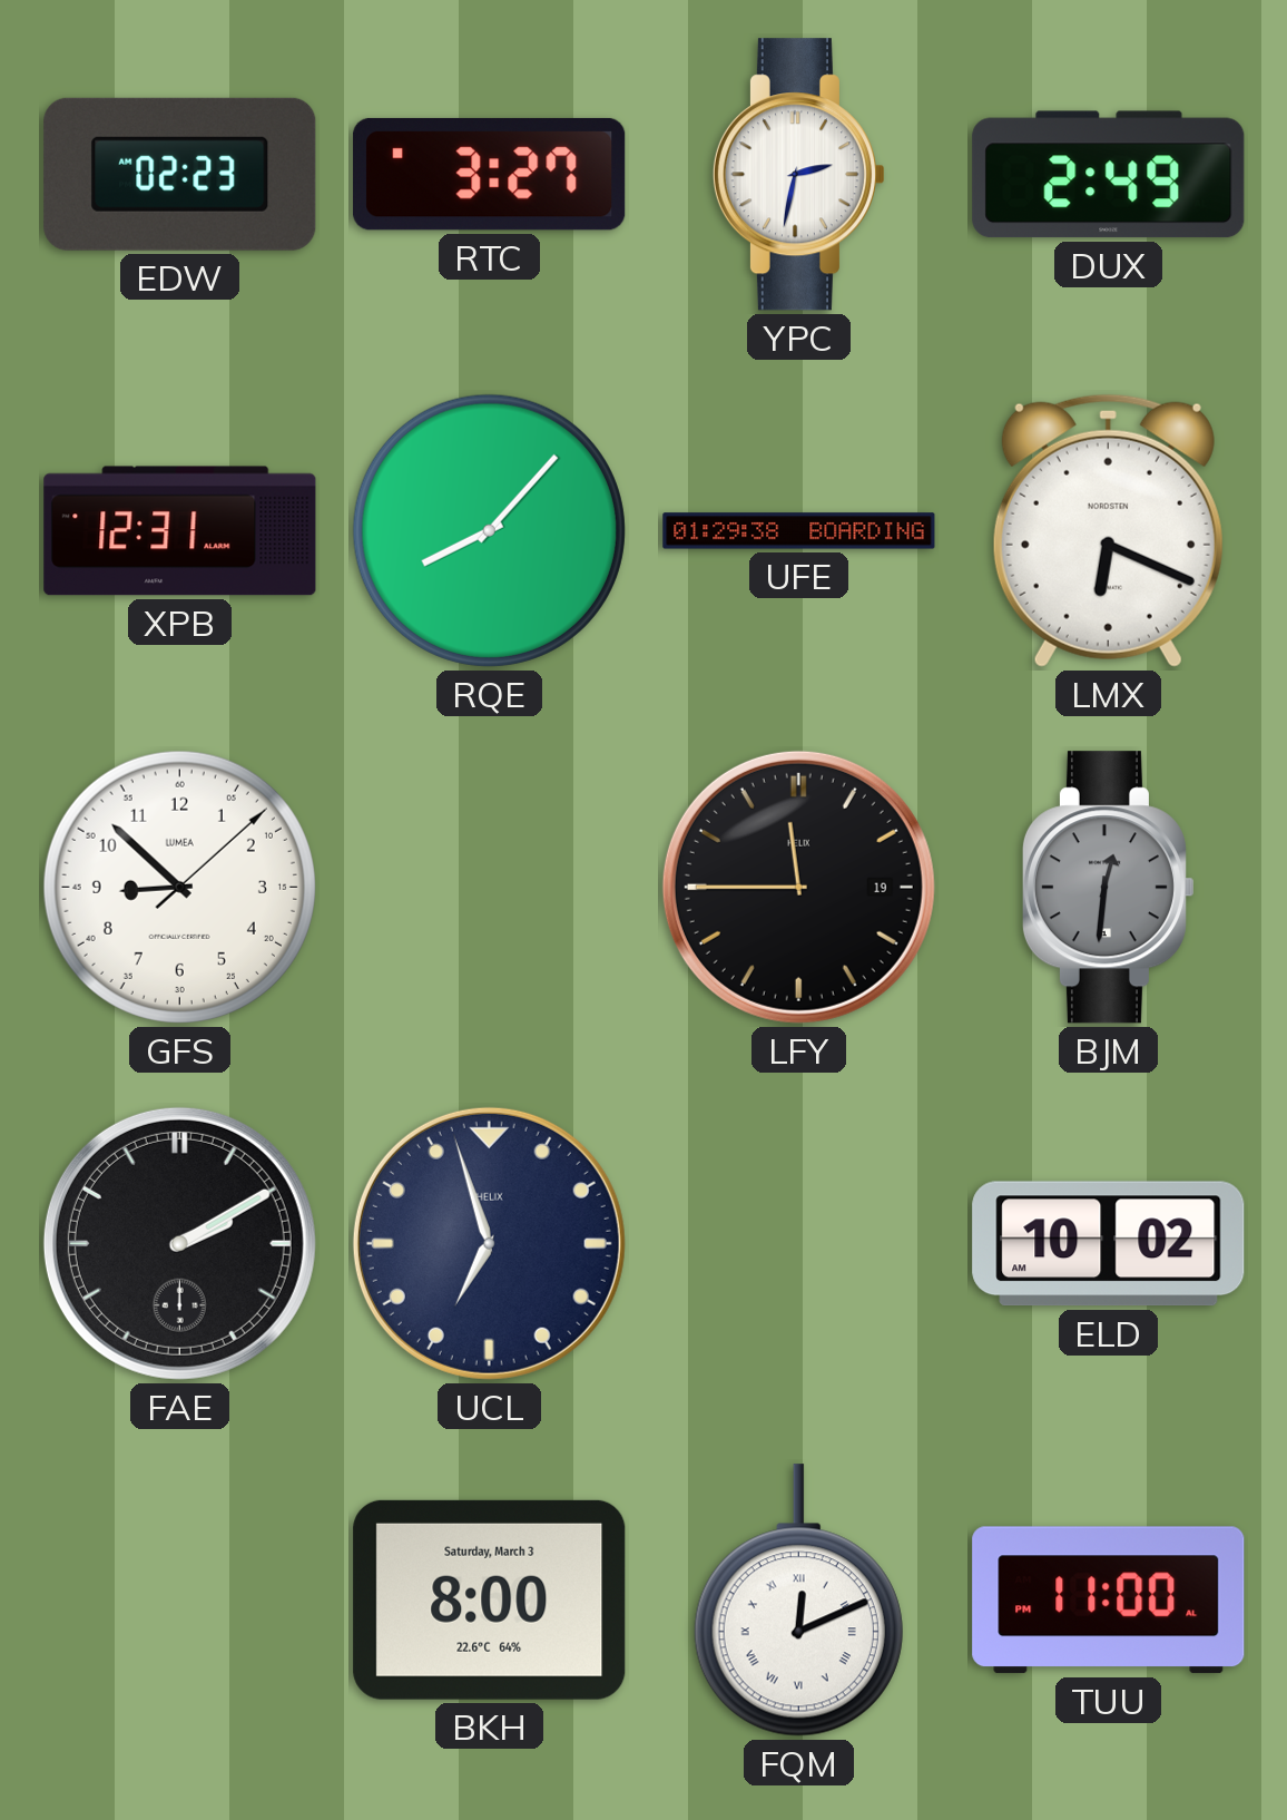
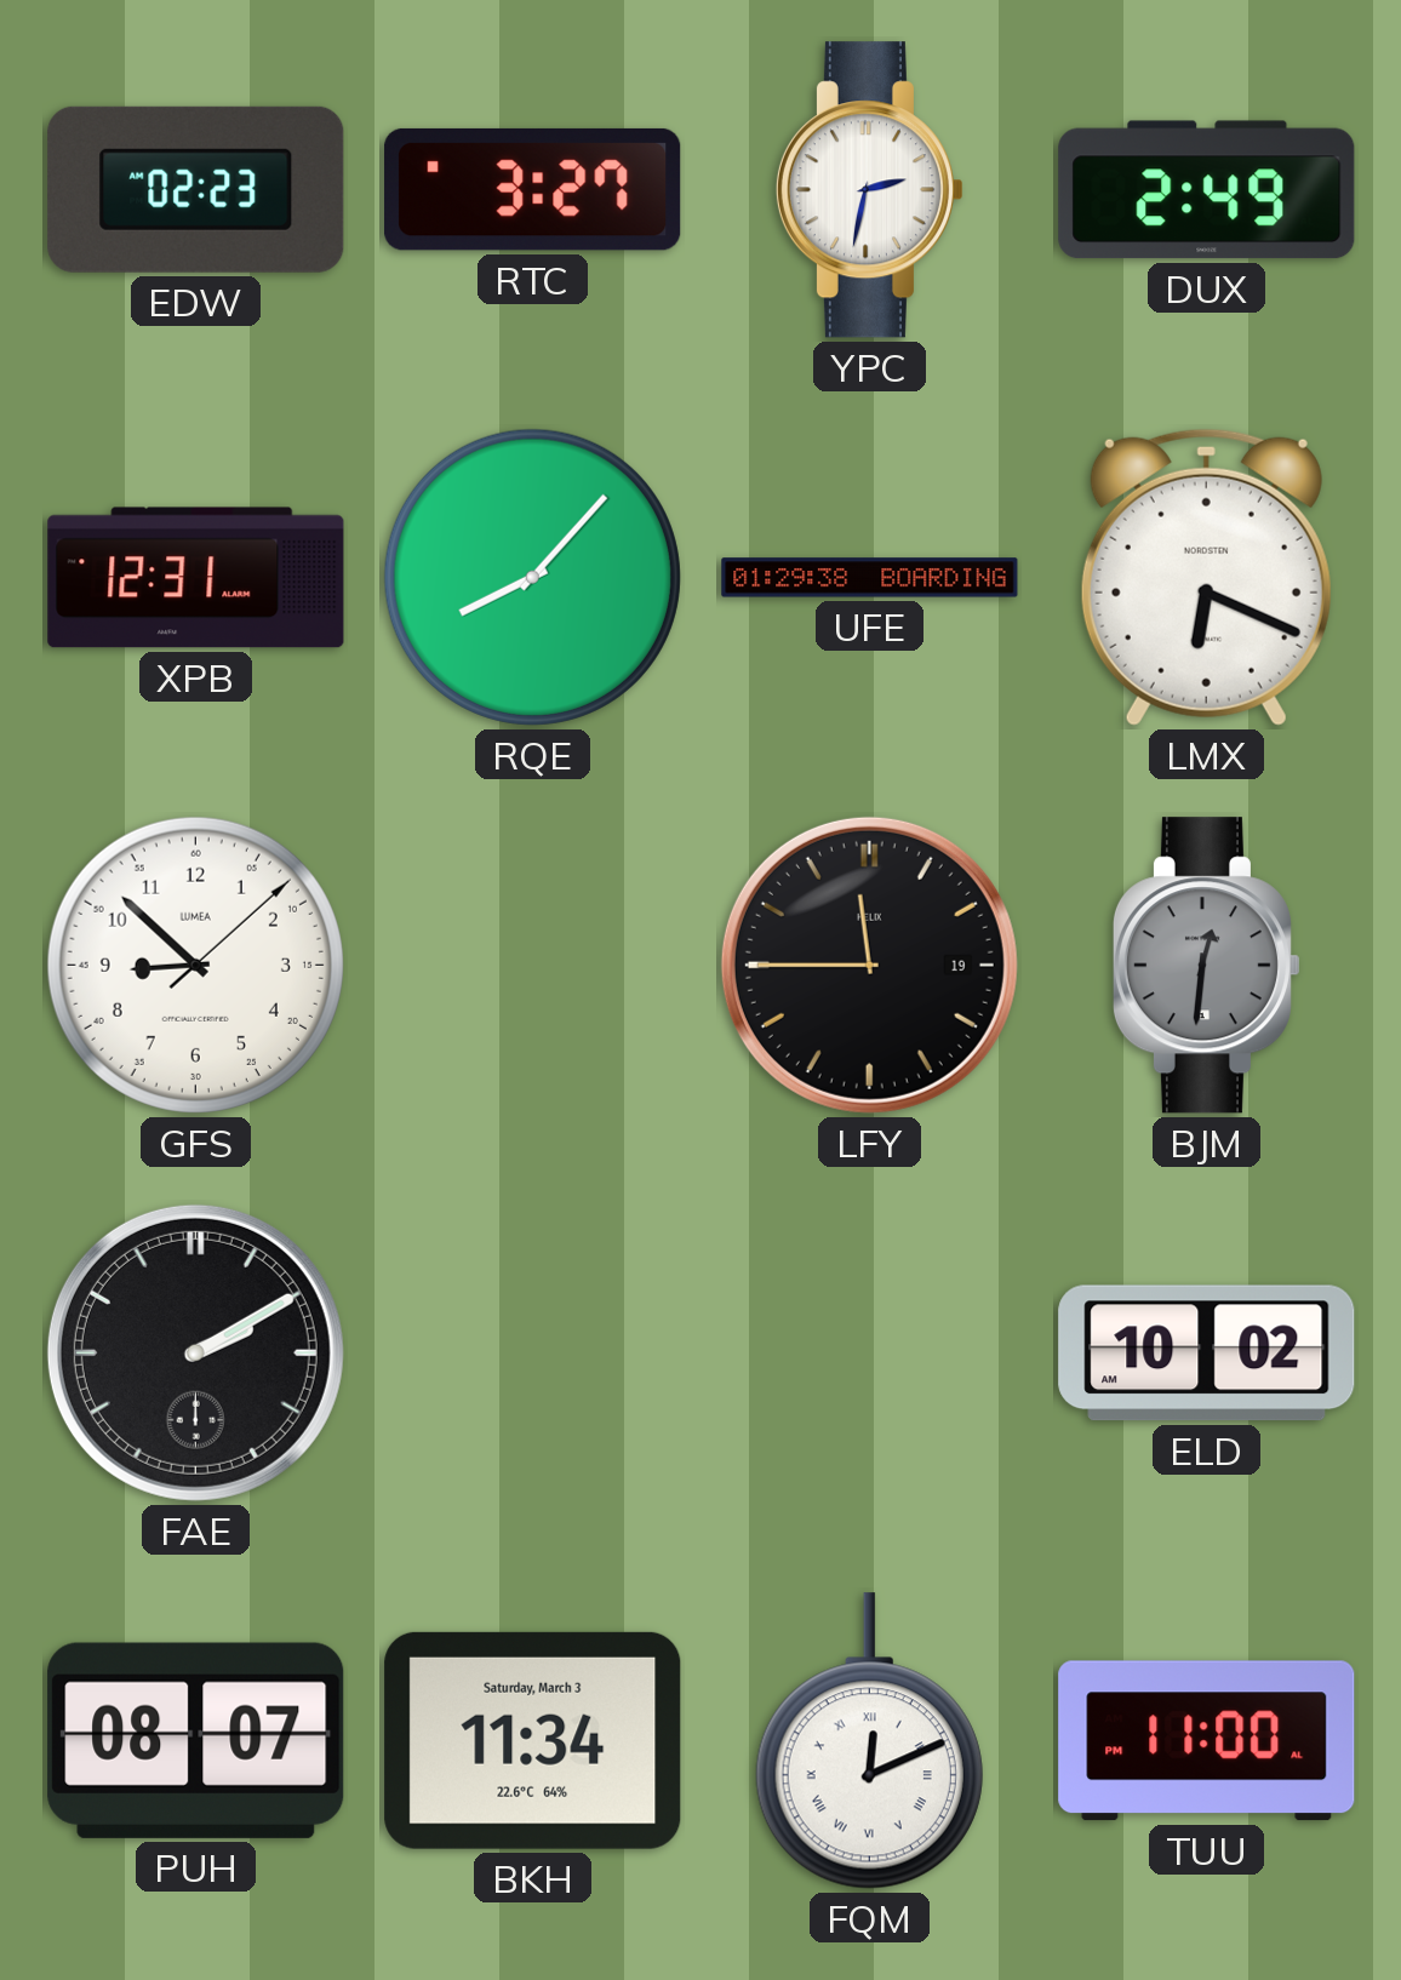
UCL: 6:57 -> none (489, 1243)
PUH: none -> 08:07 (196, 1740)
BKH: 8:00 -> 11:34 (533, 1740)
